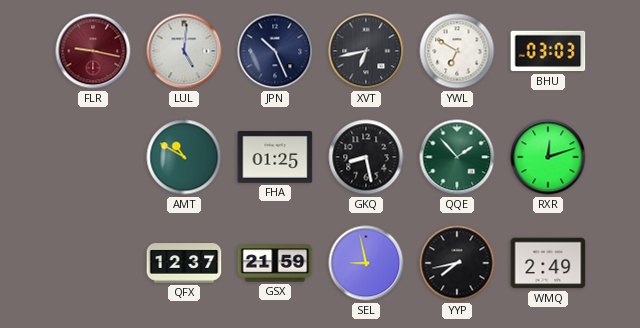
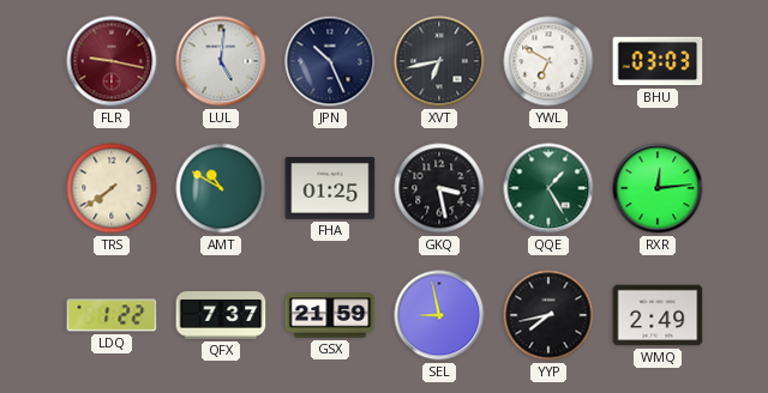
TRS: none -> 7:39 (112, 188)
GKQ: 8:28 -> 3:28 (439, 188)
QQE: 1:53 -> 1:25 (548, 188)
RXR: 12:12 -> 12:14 (658, 188)
LDQ: none -> 1:22 (112, 315)
QFX: 12:37 -> 7:37 (221, 315)
